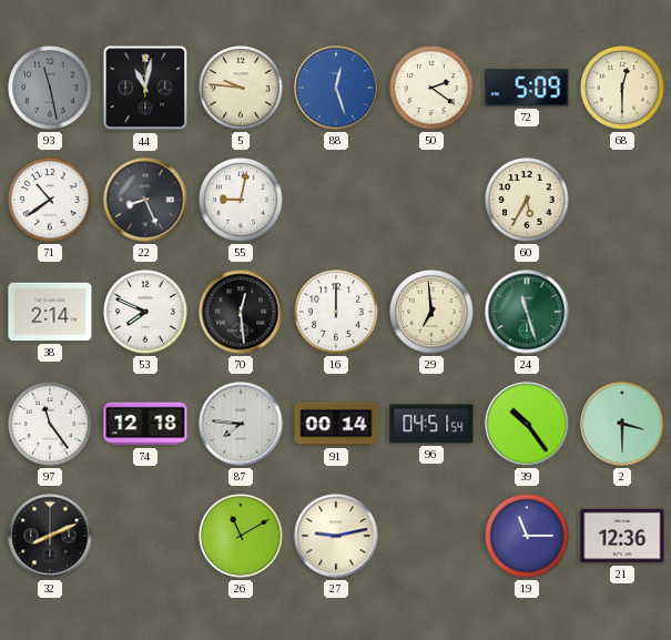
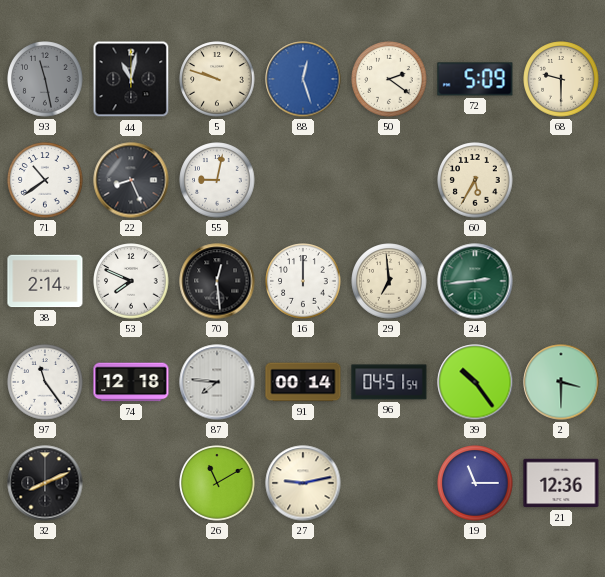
5: 9:46 -> 9:48 (217, 79)
68: 12:30 -> 9:30 (561, 79)
24: 11:27 -> 2:44 (475, 281)
